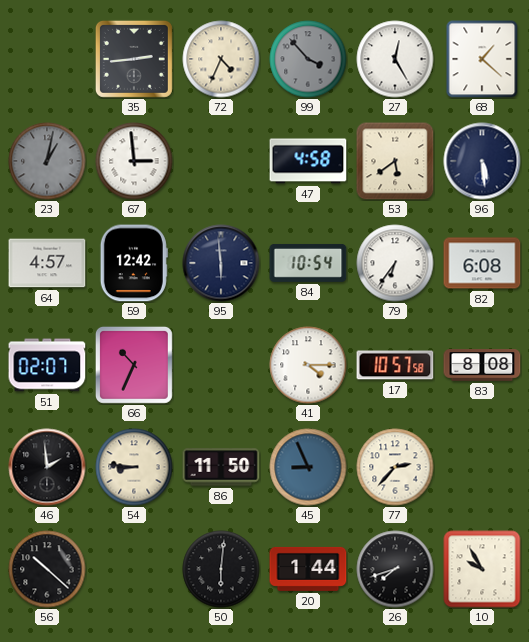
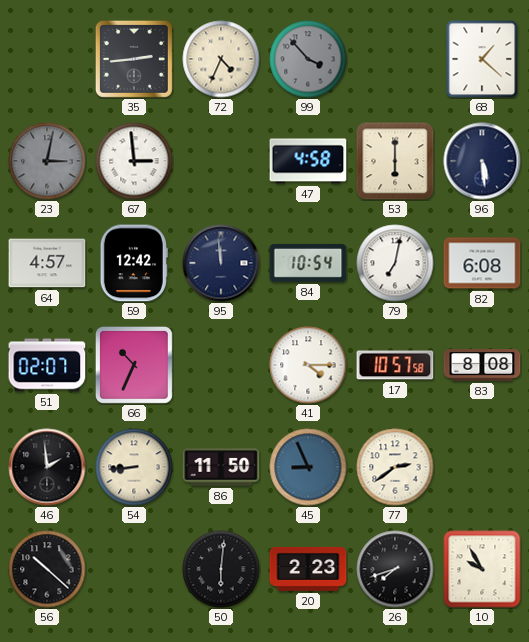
27: 12:25 -> none (395, 59)
23: 1:02 -> 3:02 (47, 161)
53: 5:39 -> 6:00 (395, 161)
95: 5:59 -> 11:59 (221, 263)
79: 6:36 -> 7:02 (395, 263)
54: 8:46 -> 8:44 (134, 467)
77: 2:37 -> 2:39 (395, 467)
20: 1:44 -> 2:23 (308, 569)
